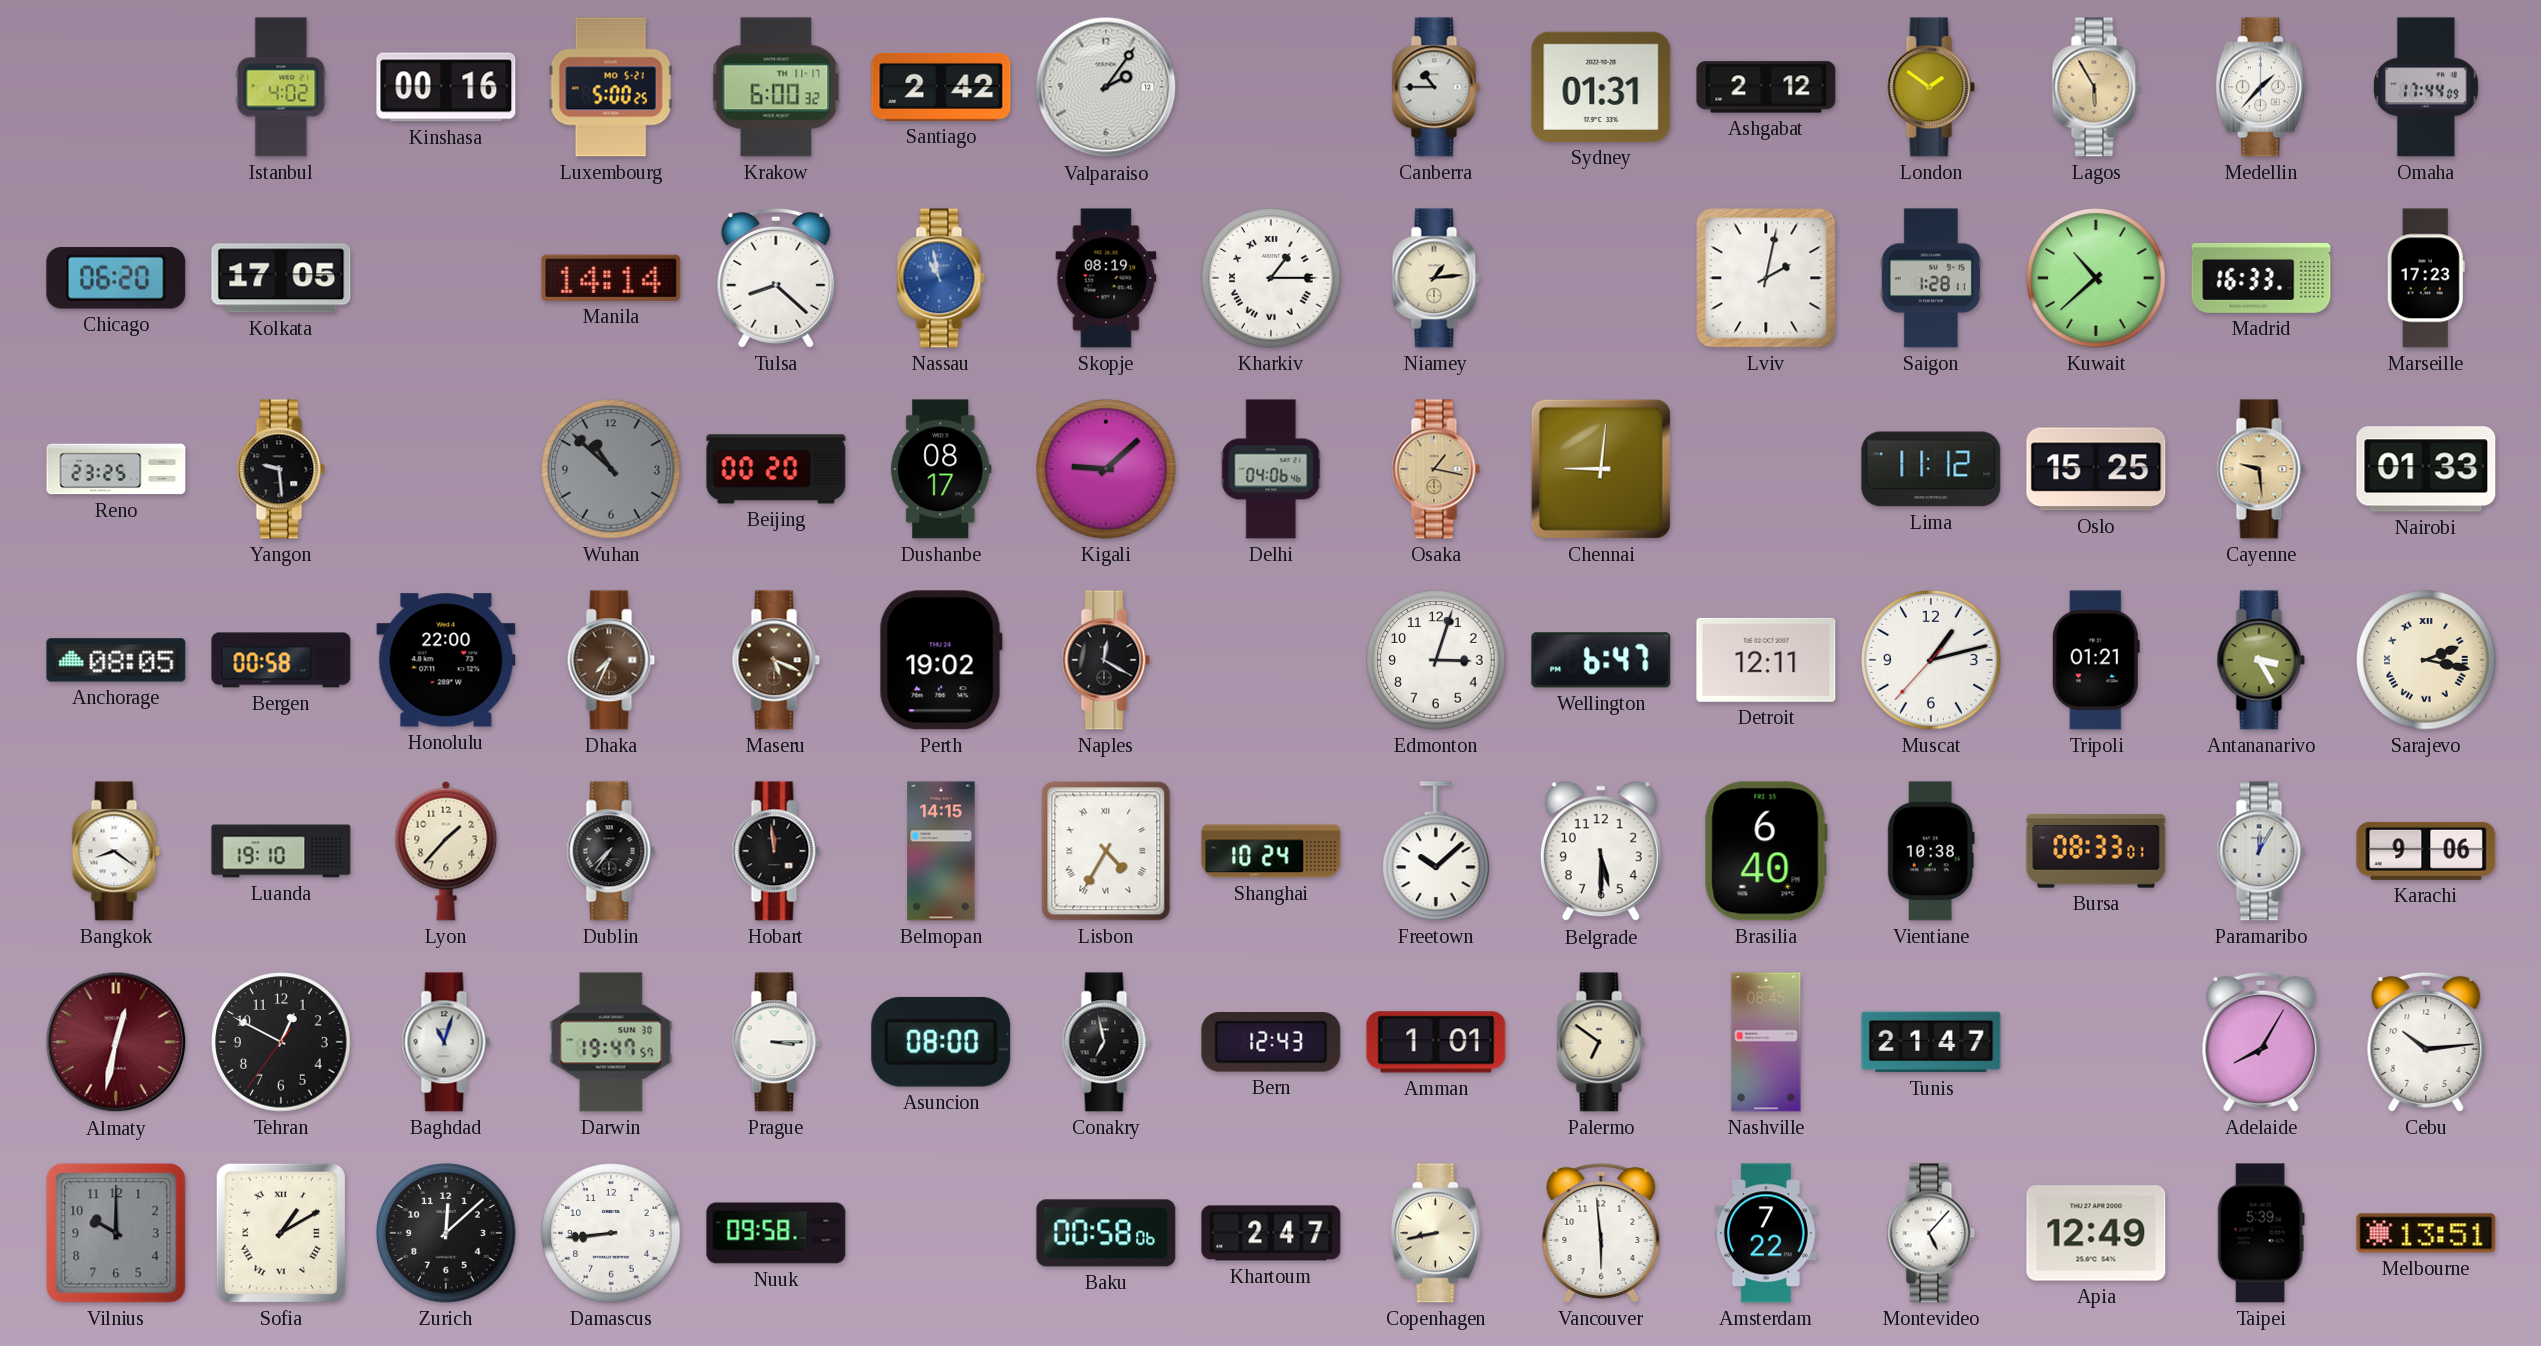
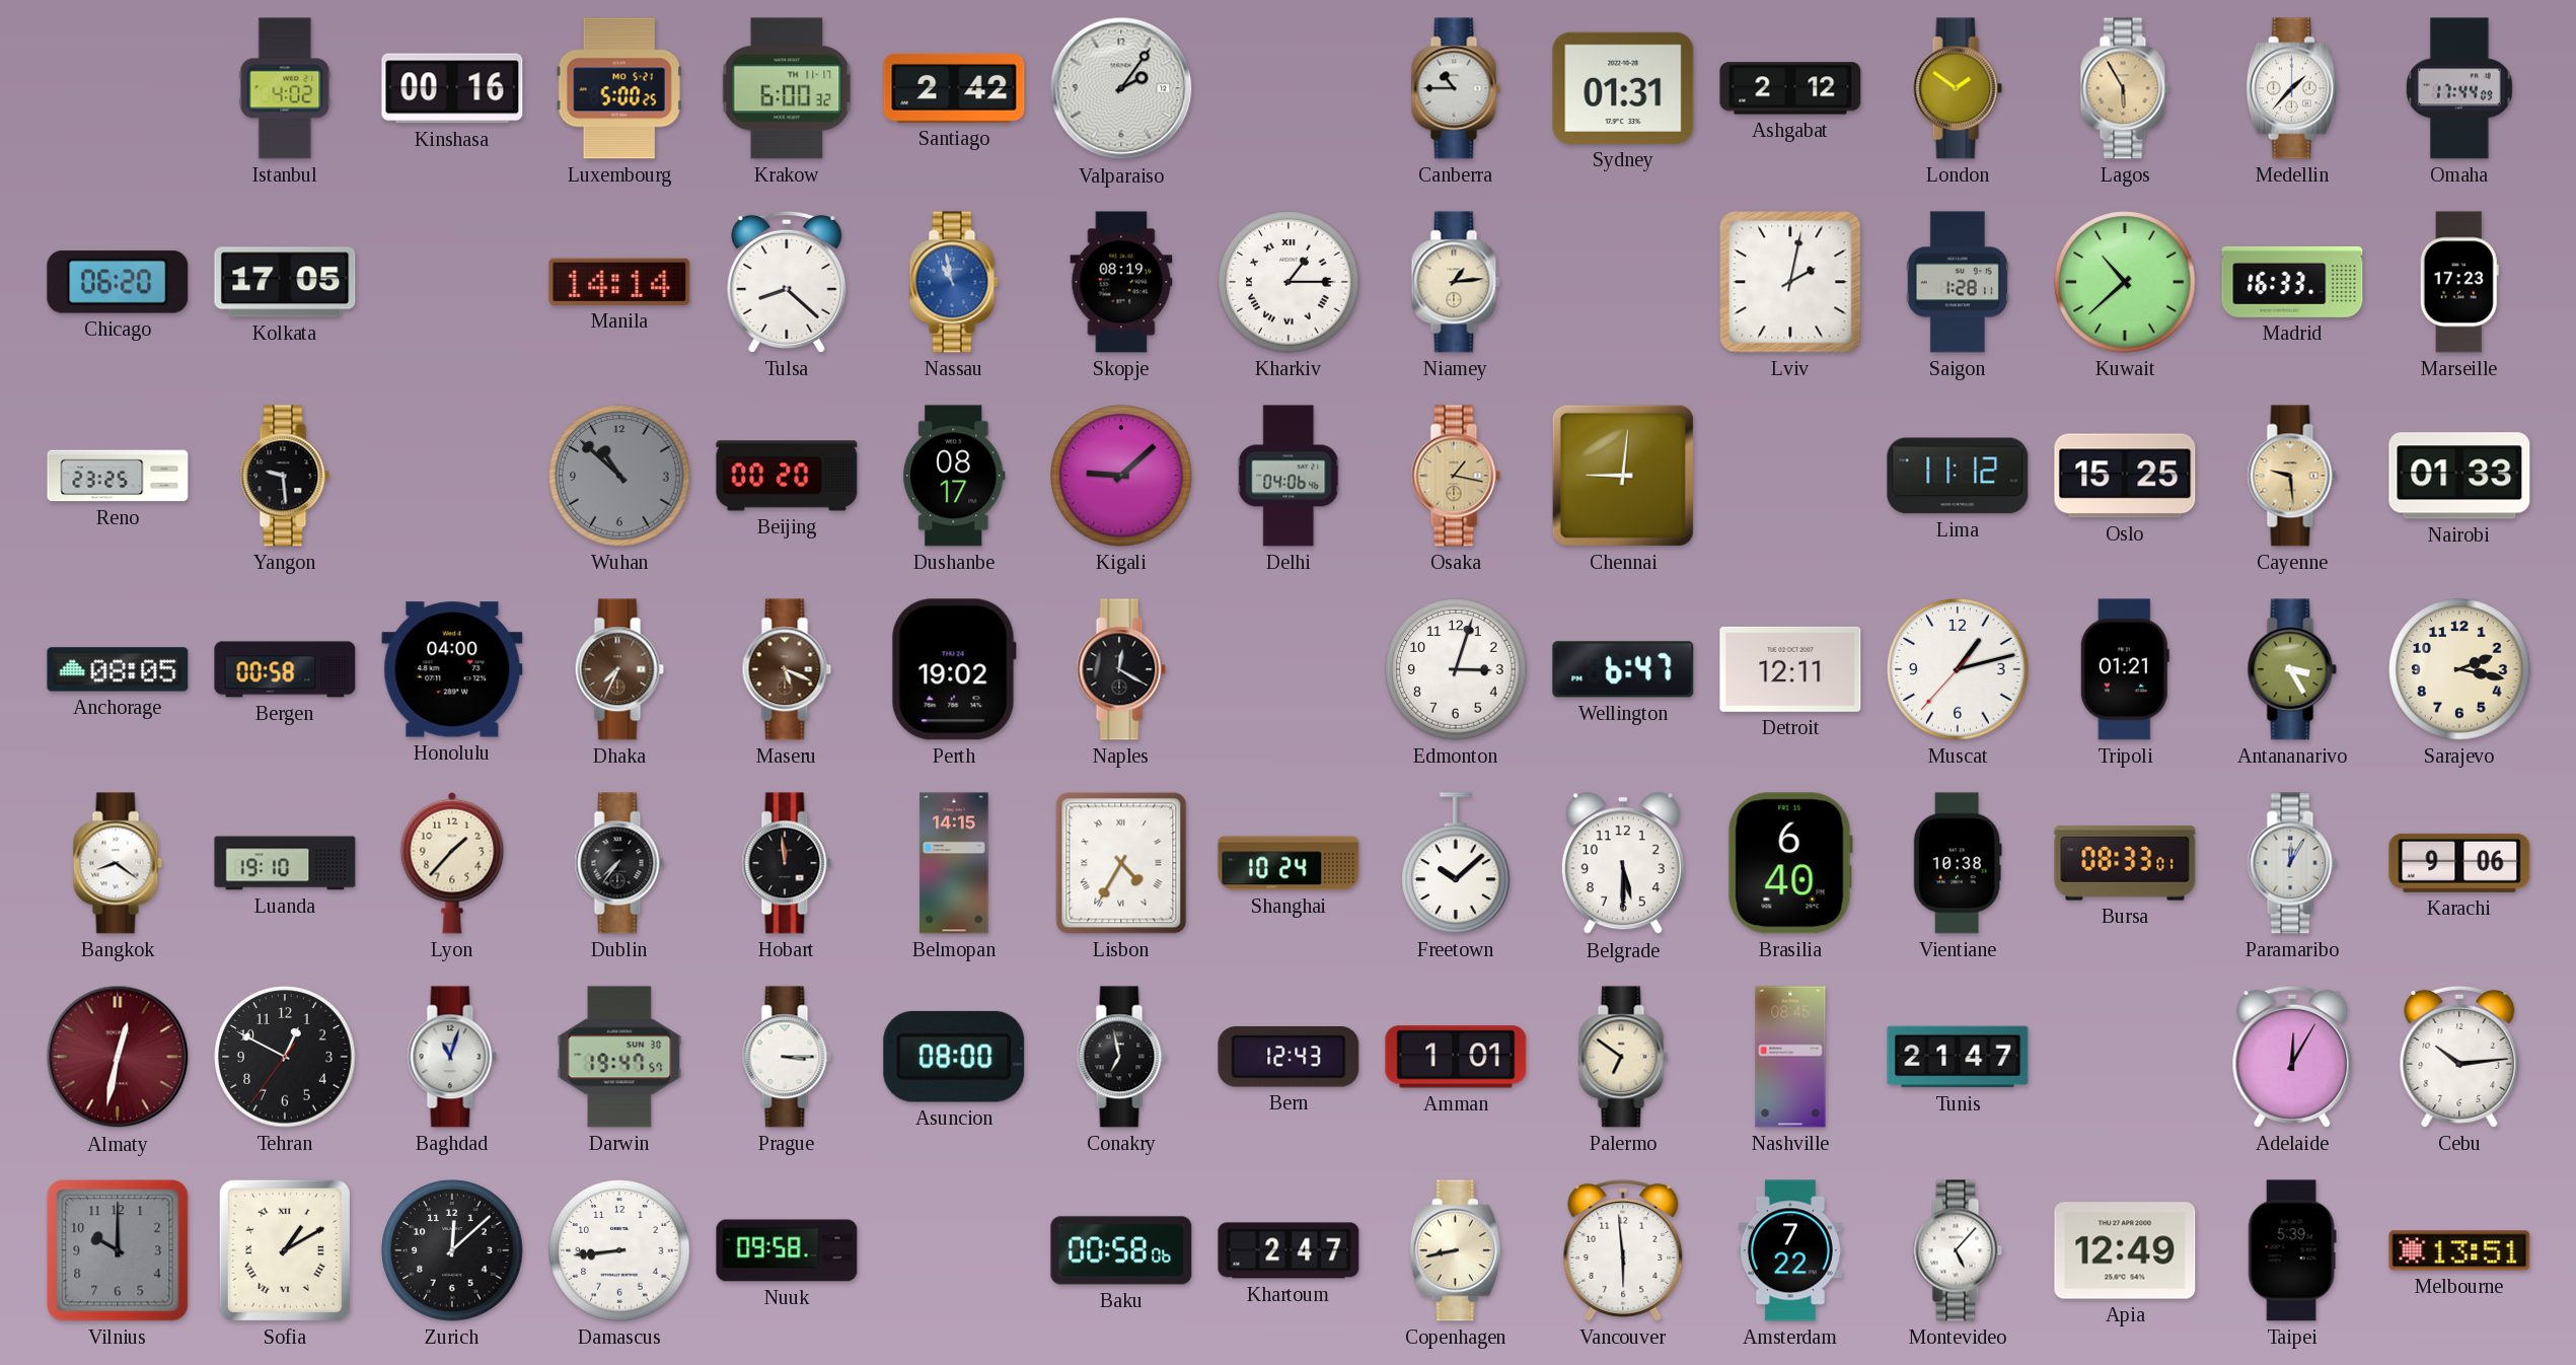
Honolulu: 22:00 -> 04:00 (452, 669)
Sarajevo numerals: Roman -> Arabic (2459, 669)
Adelaide: 8:05 -> 12:05 (2292, 1057)
